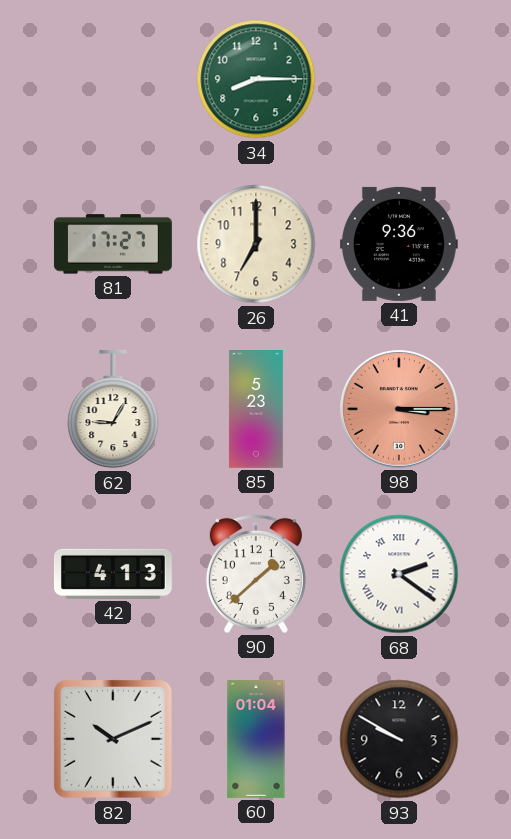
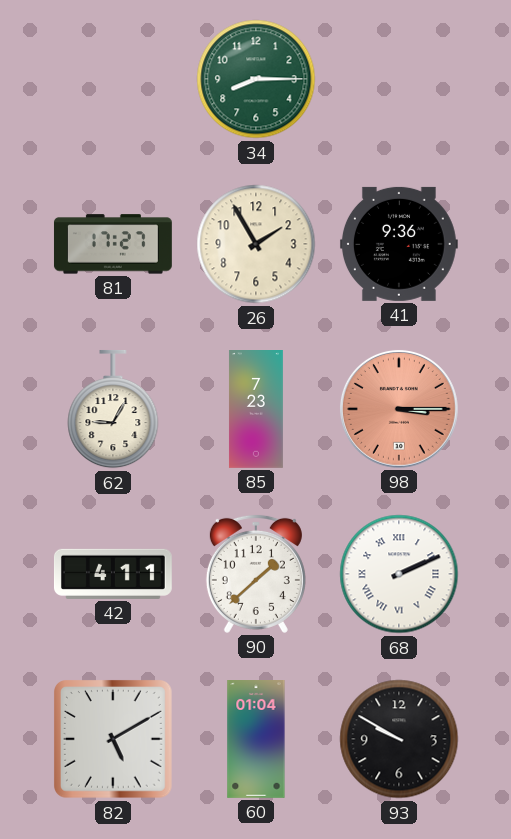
26: 7:00 -> 1:55 (256, 244)
85: 5:23 -> 7:23 (256, 410)
42: 4:13 -> 4:11 (113, 574)
68: 2:21 -> 2:11 (399, 574)
82: 10:11 -> 5:10 (114, 740)
